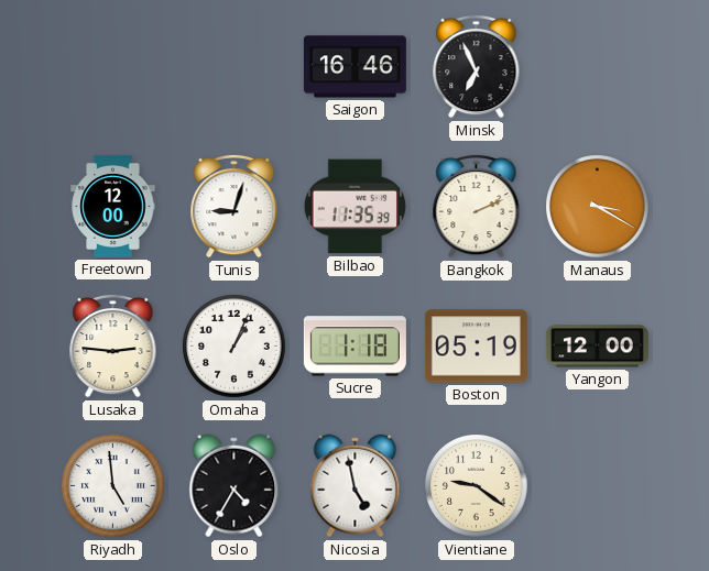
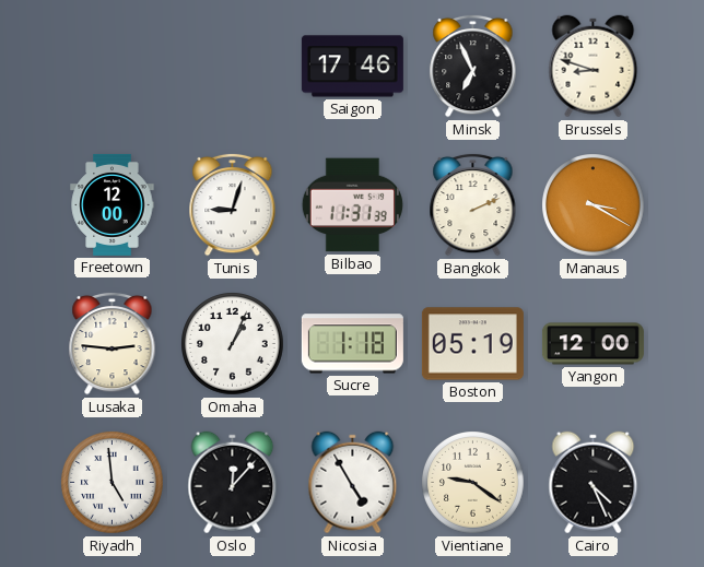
Saigon: 16:46 -> 17:46 (352, 67)
Brussels: none -> 8:48 (594, 67)
Bilbao: 11:35 -> 11:31 (352, 205)
Oslo: 4:35 -> 12:07 (233, 483)
Nicosia: 4:58 -> 4:55 (353, 483)
Cairo: none -> 4:26 (594, 483)
